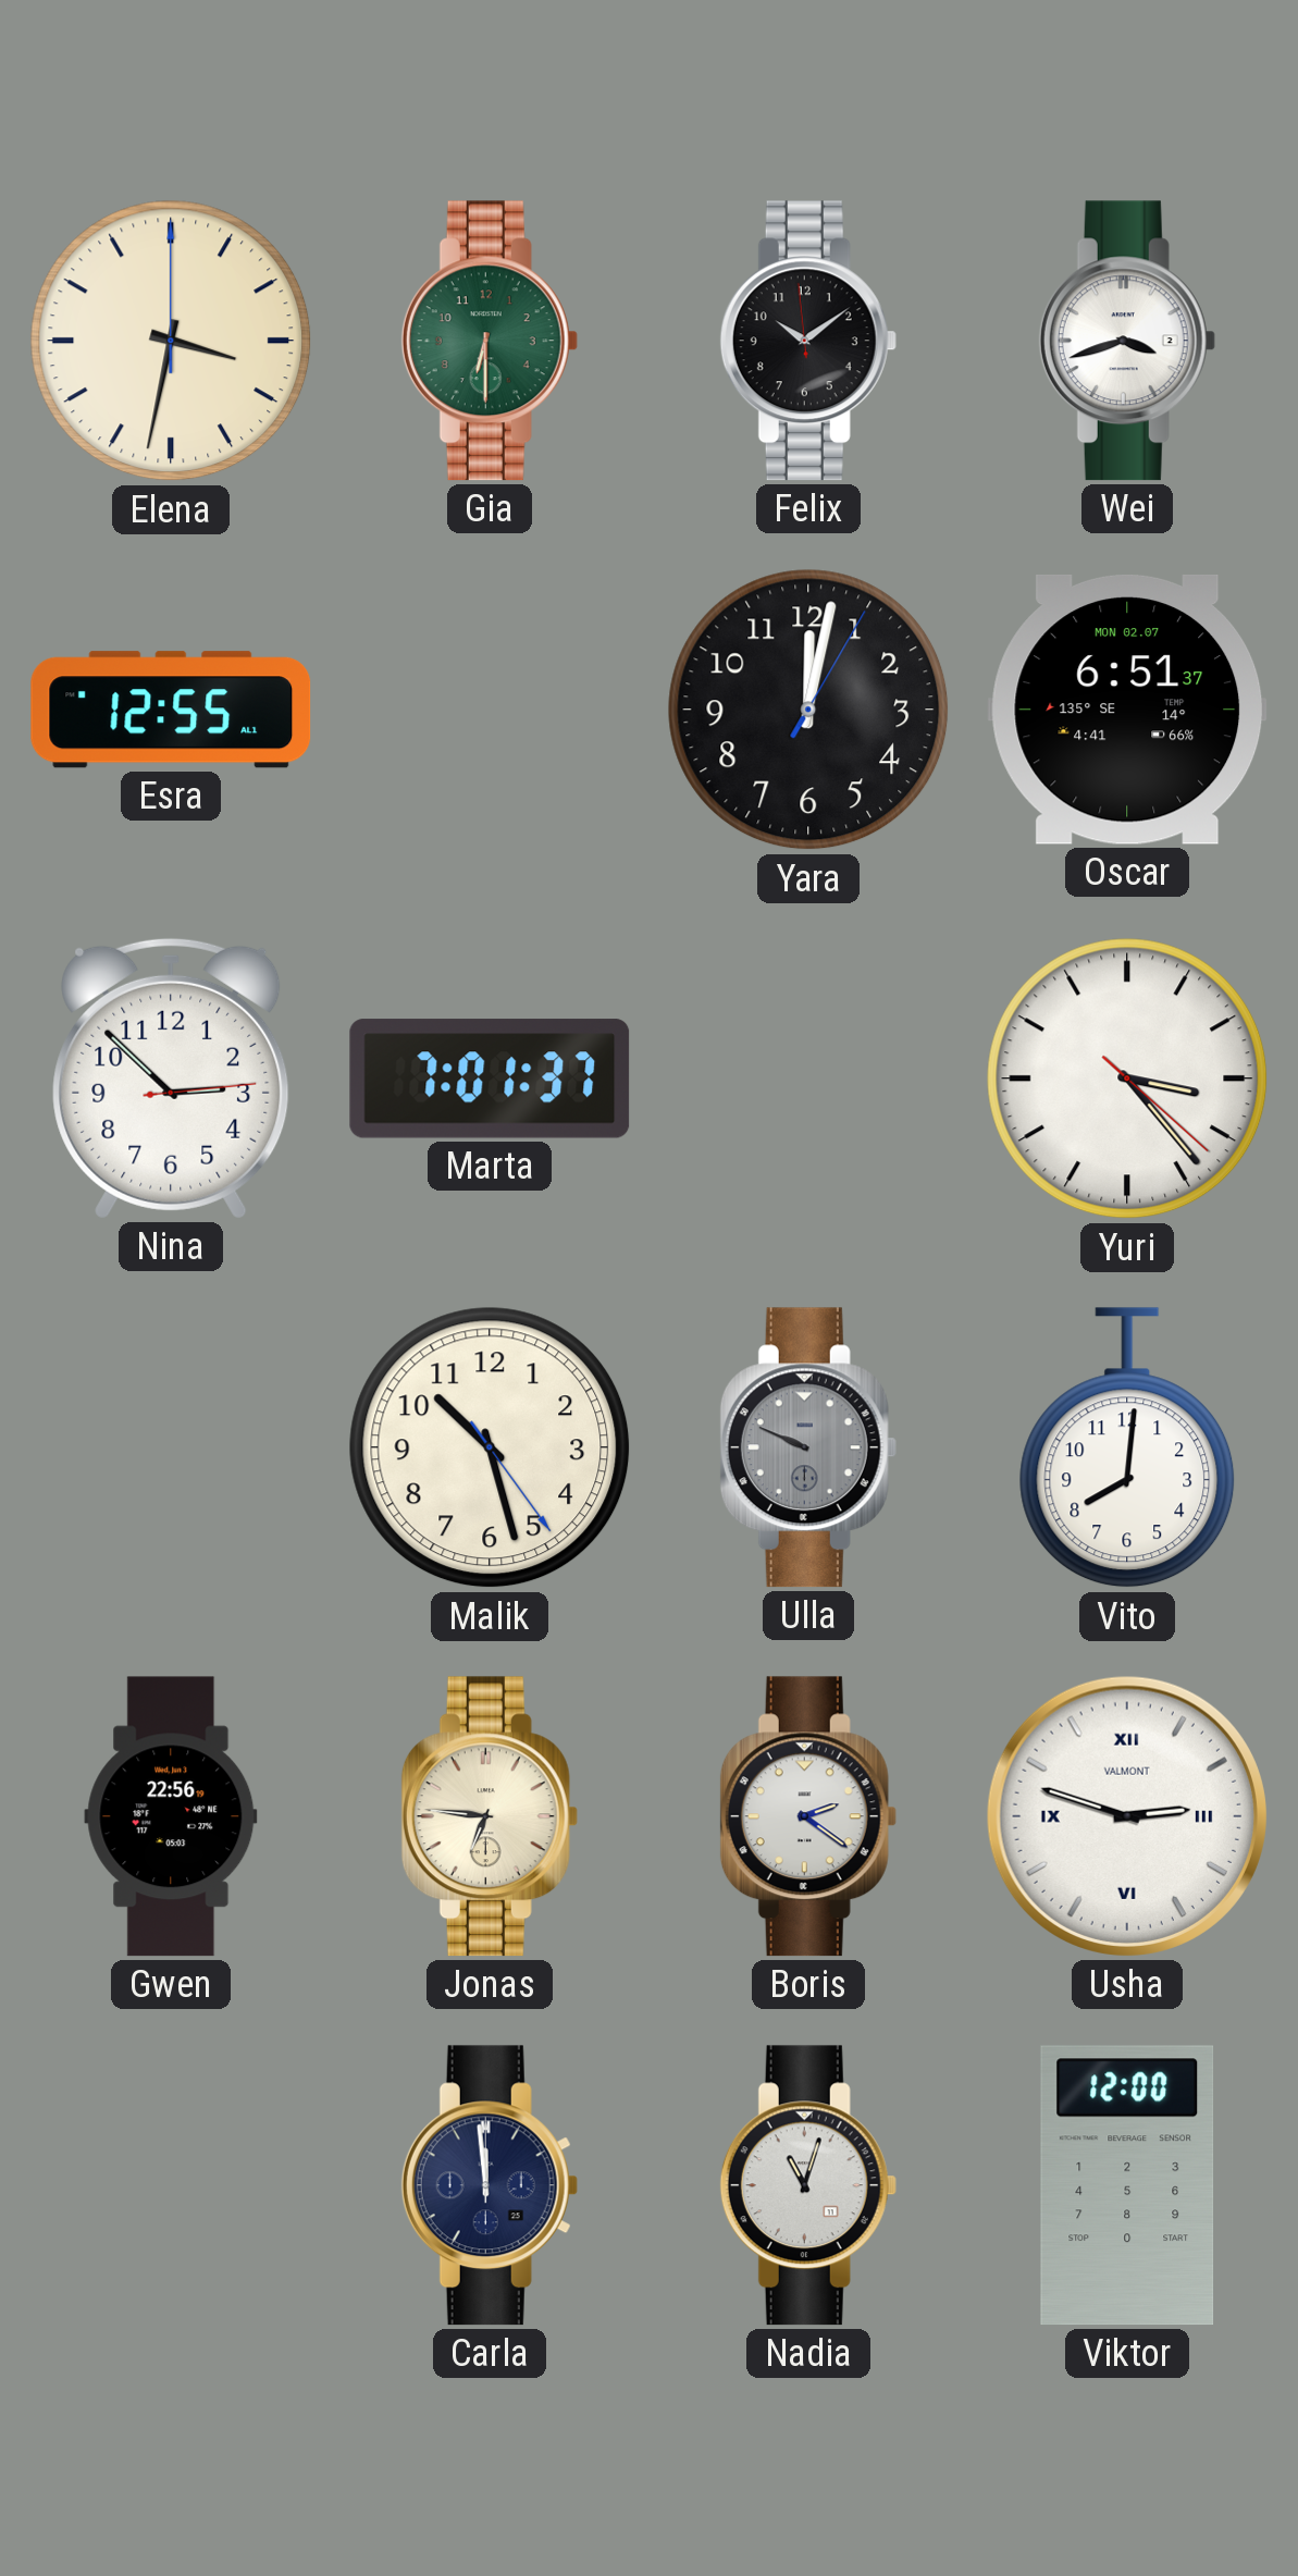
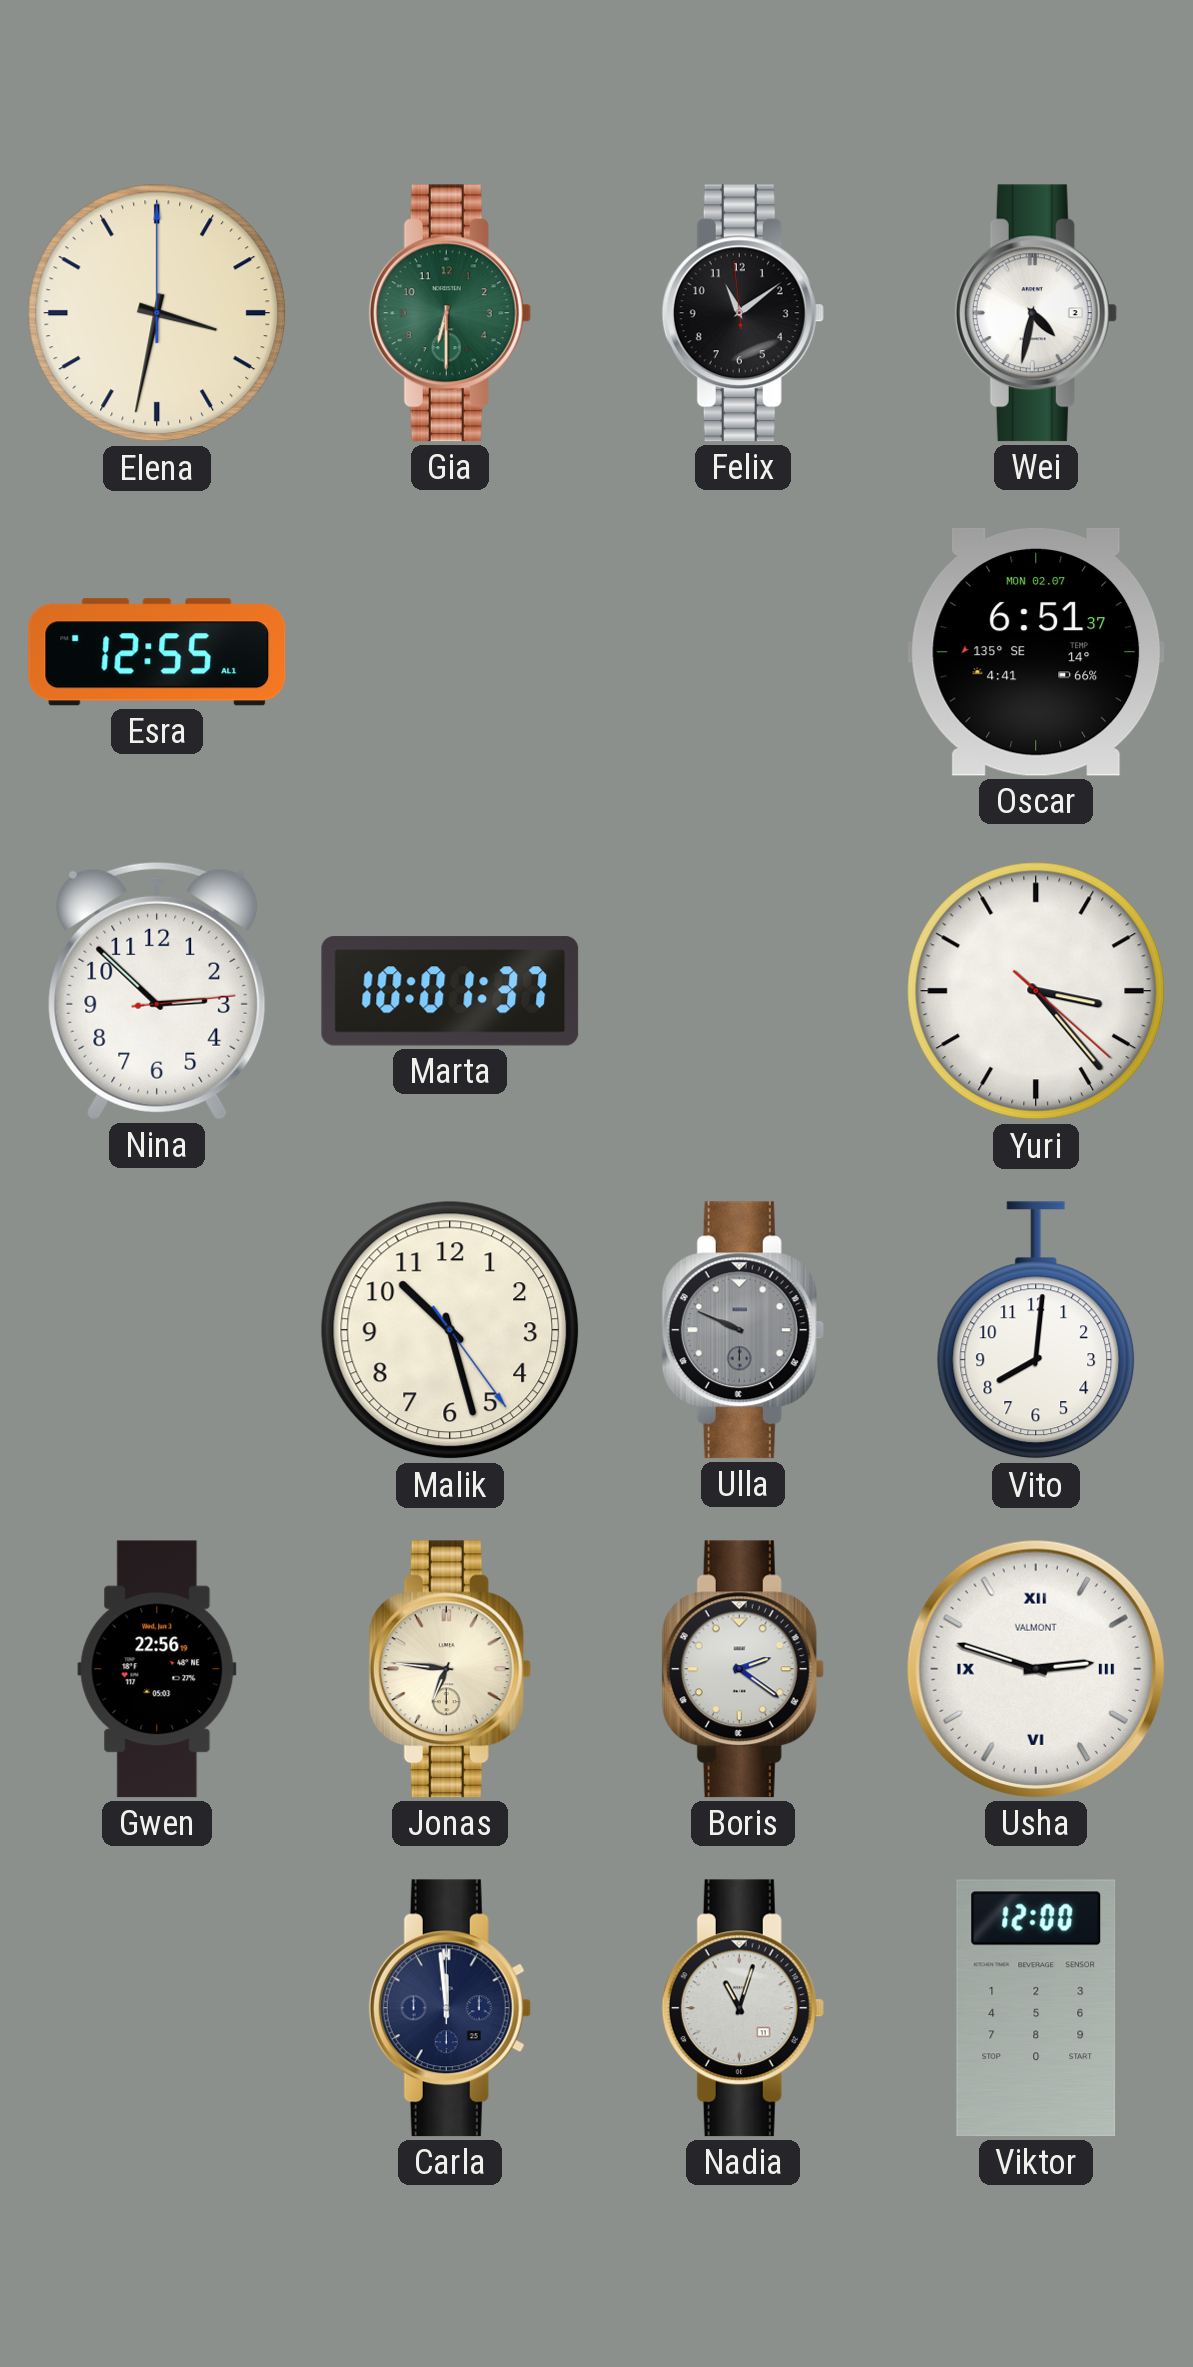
Felix: 10:08 -> 11:08 (743, 313)
Wei: 3:42 -> 4:32 (1036, 313)
Yara: 12:02 -> none (808, 710)
Marta: 7:01 -> 10:01 (450, 991)
